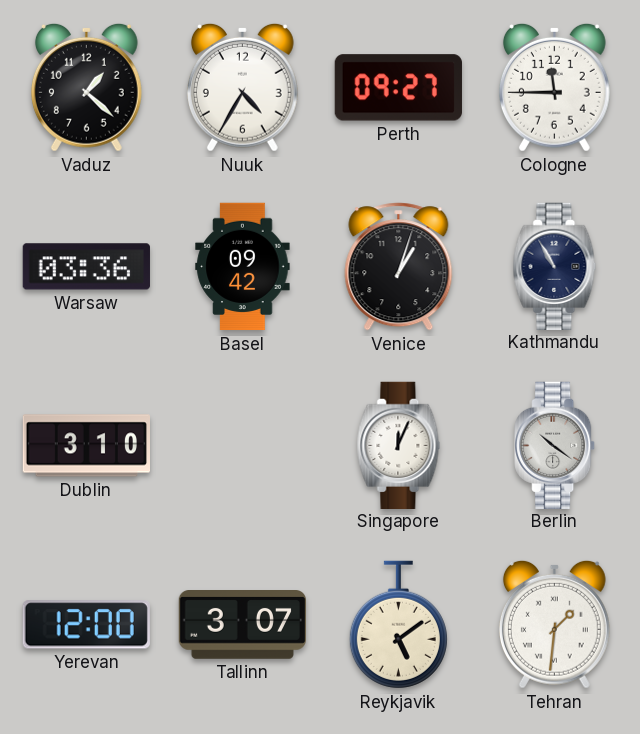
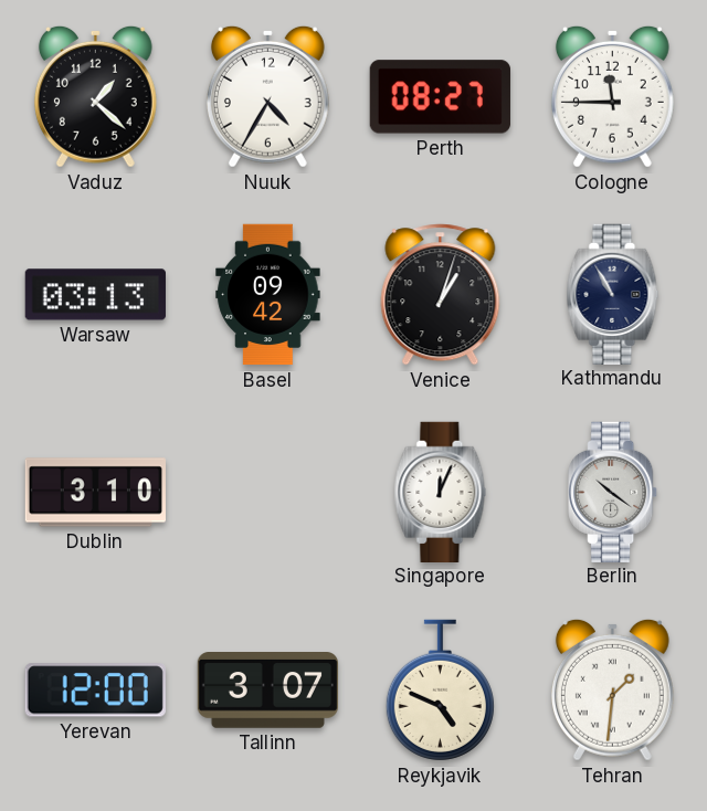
Perth: 09:27 -> 08:27 (440, 97)
Warsaw: 03:36 -> 03:13 (95, 295)
Reykjavik: 5:09 -> 4:49 (440, 691)
